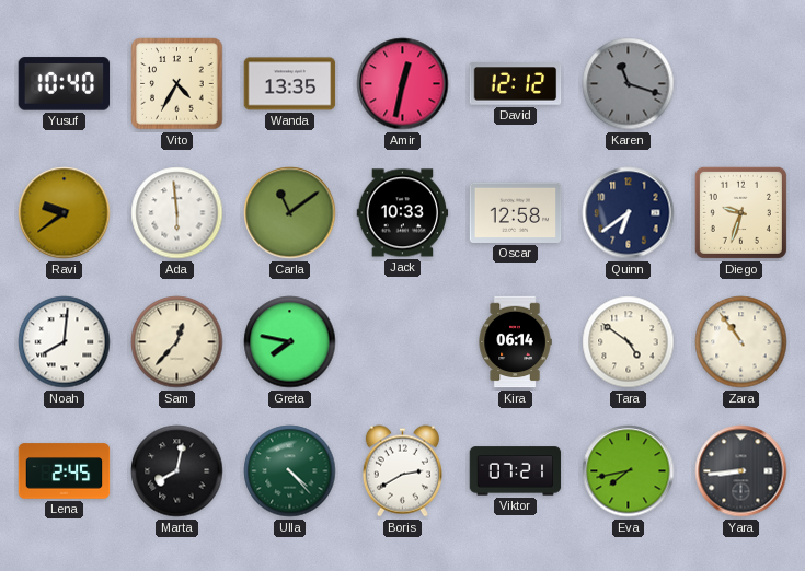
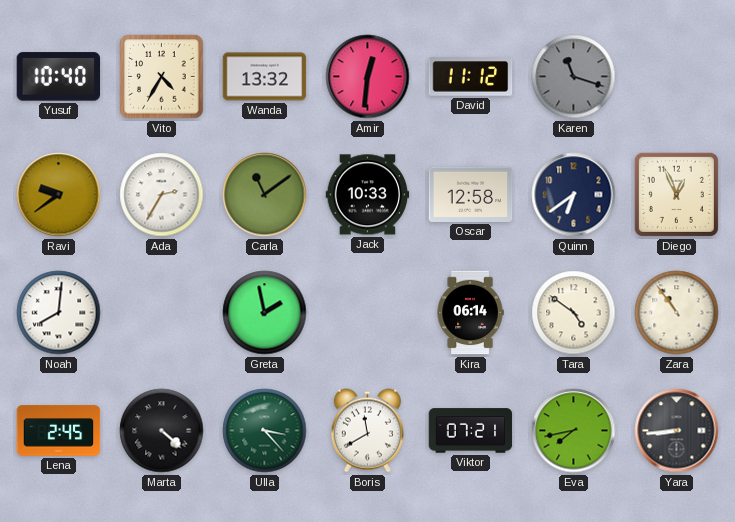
Wanda: 13:35 -> 13:32 (265, 77)
Amir: 12:32 -> 12:31 (368, 77)
David: 12:12 -> 11:12 (471, 77)
Ada: 5:59 -> 2:35 (162, 195)
Diego: 9:33 -> 12:56 (676, 194)
Sam: 12:37 -> none (177, 342)
Greta: 7:47 -> 1:58 (265, 313)
Marta: 8:02 -> 4:22 (162, 431)
Ulla: 4:23 -> 3:23 (265, 431)
Boris: 2:40 -> 11:40 (367, 431)
